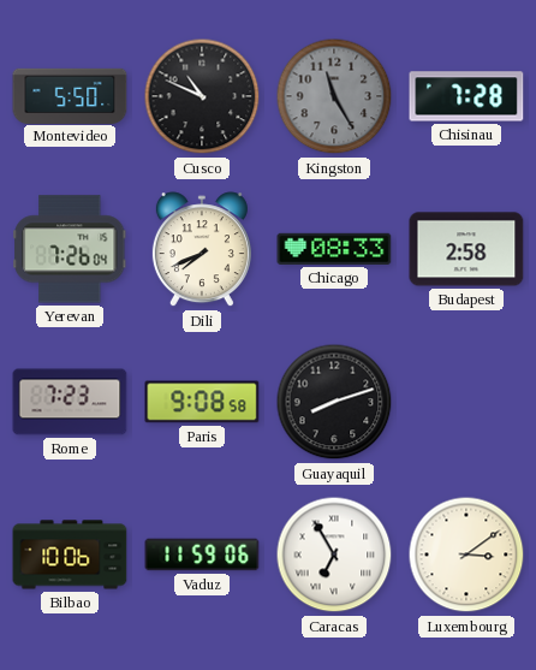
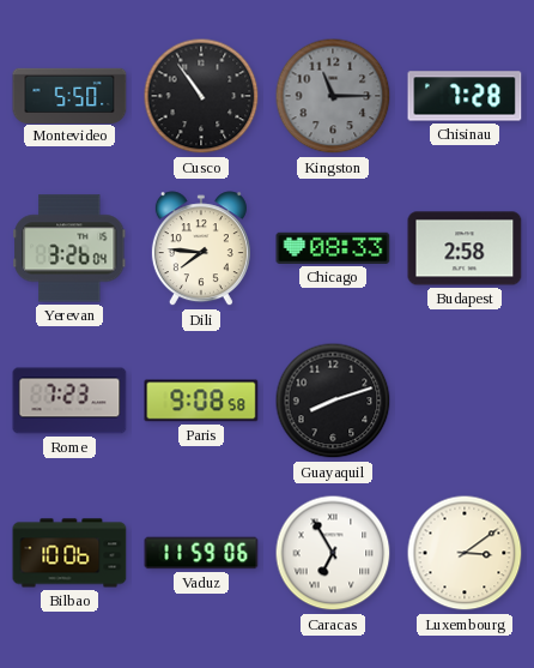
Cusco: 10:49 -> 10:54 (201, 96)
Kingston: 11:25 -> 11:15 (333, 96)
Yerevan: 7:26 -> 3:26 (69, 248)
Dili: 7:41 -> 7:46 (201, 249)
